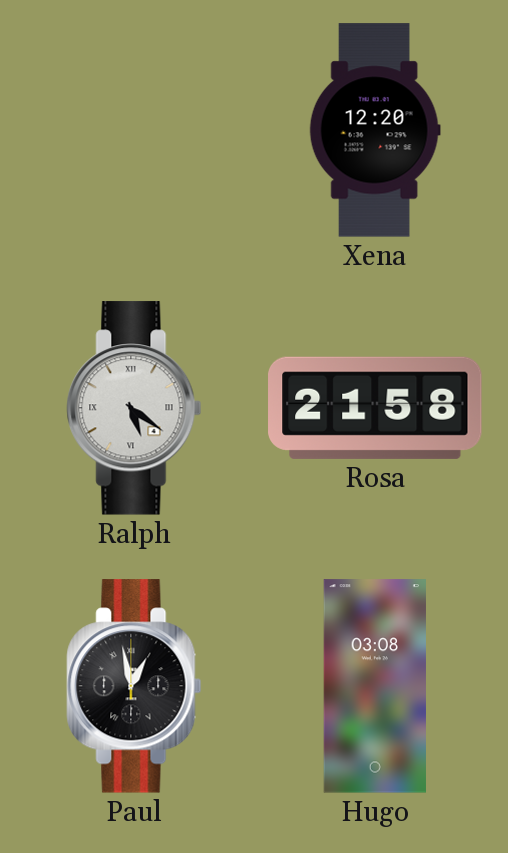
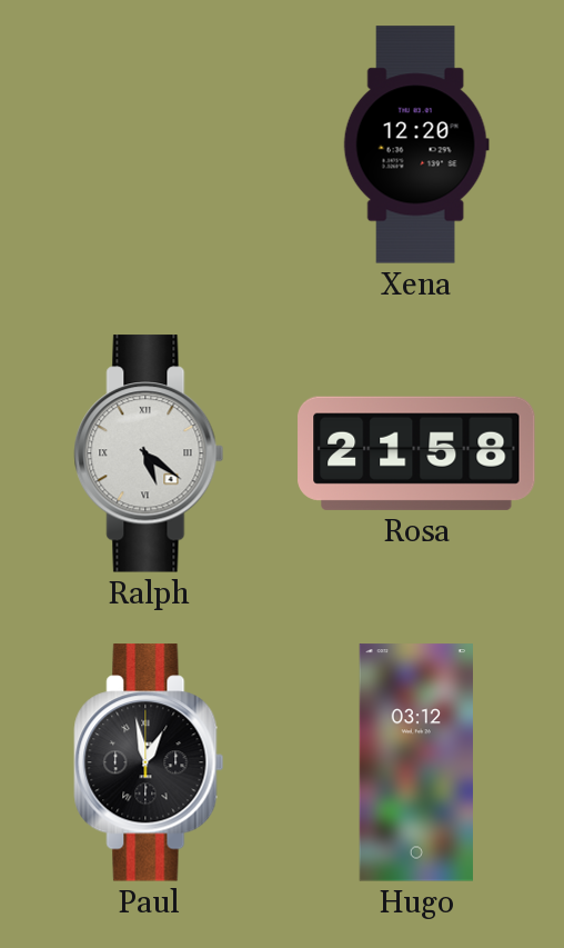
Hugo: 03:08 -> 03:12 (416, 762)
